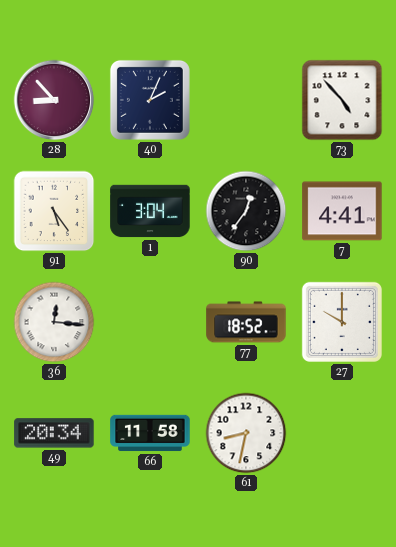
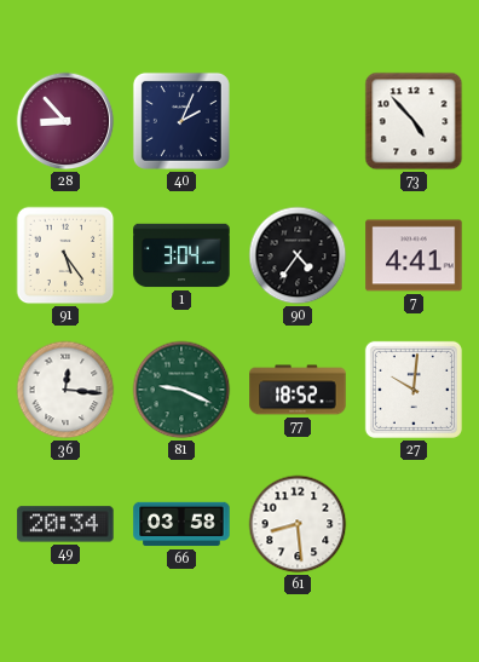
90: 12:36 -> 4:36 (298, 255)
81: none -> 9:19 (181, 390)
27: 10:00 -> 10:01 (414, 390)
66: 11:58 -> 03:58 (181, 524)
61: 8:32 -> 8:29 (298, 524)
